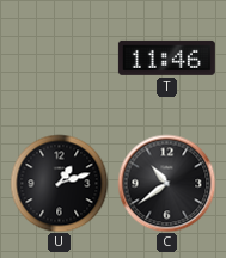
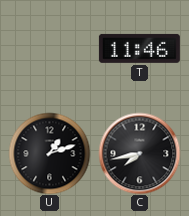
C: 10:39 -> 7:43 (139, 153)
